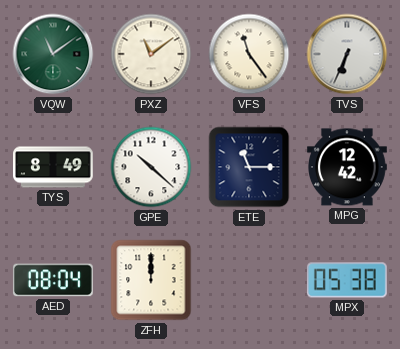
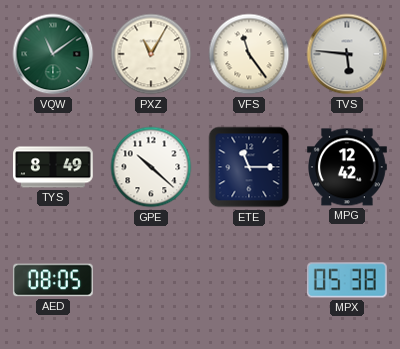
PXZ: 11:09 -> 11:05 (151, 54)
TVS: 6:34 -> 5:46 (347, 54)
AED: 08:04 -> 08:05 (53, 280)
ZFH: 12:00 -> none (151, 280)
